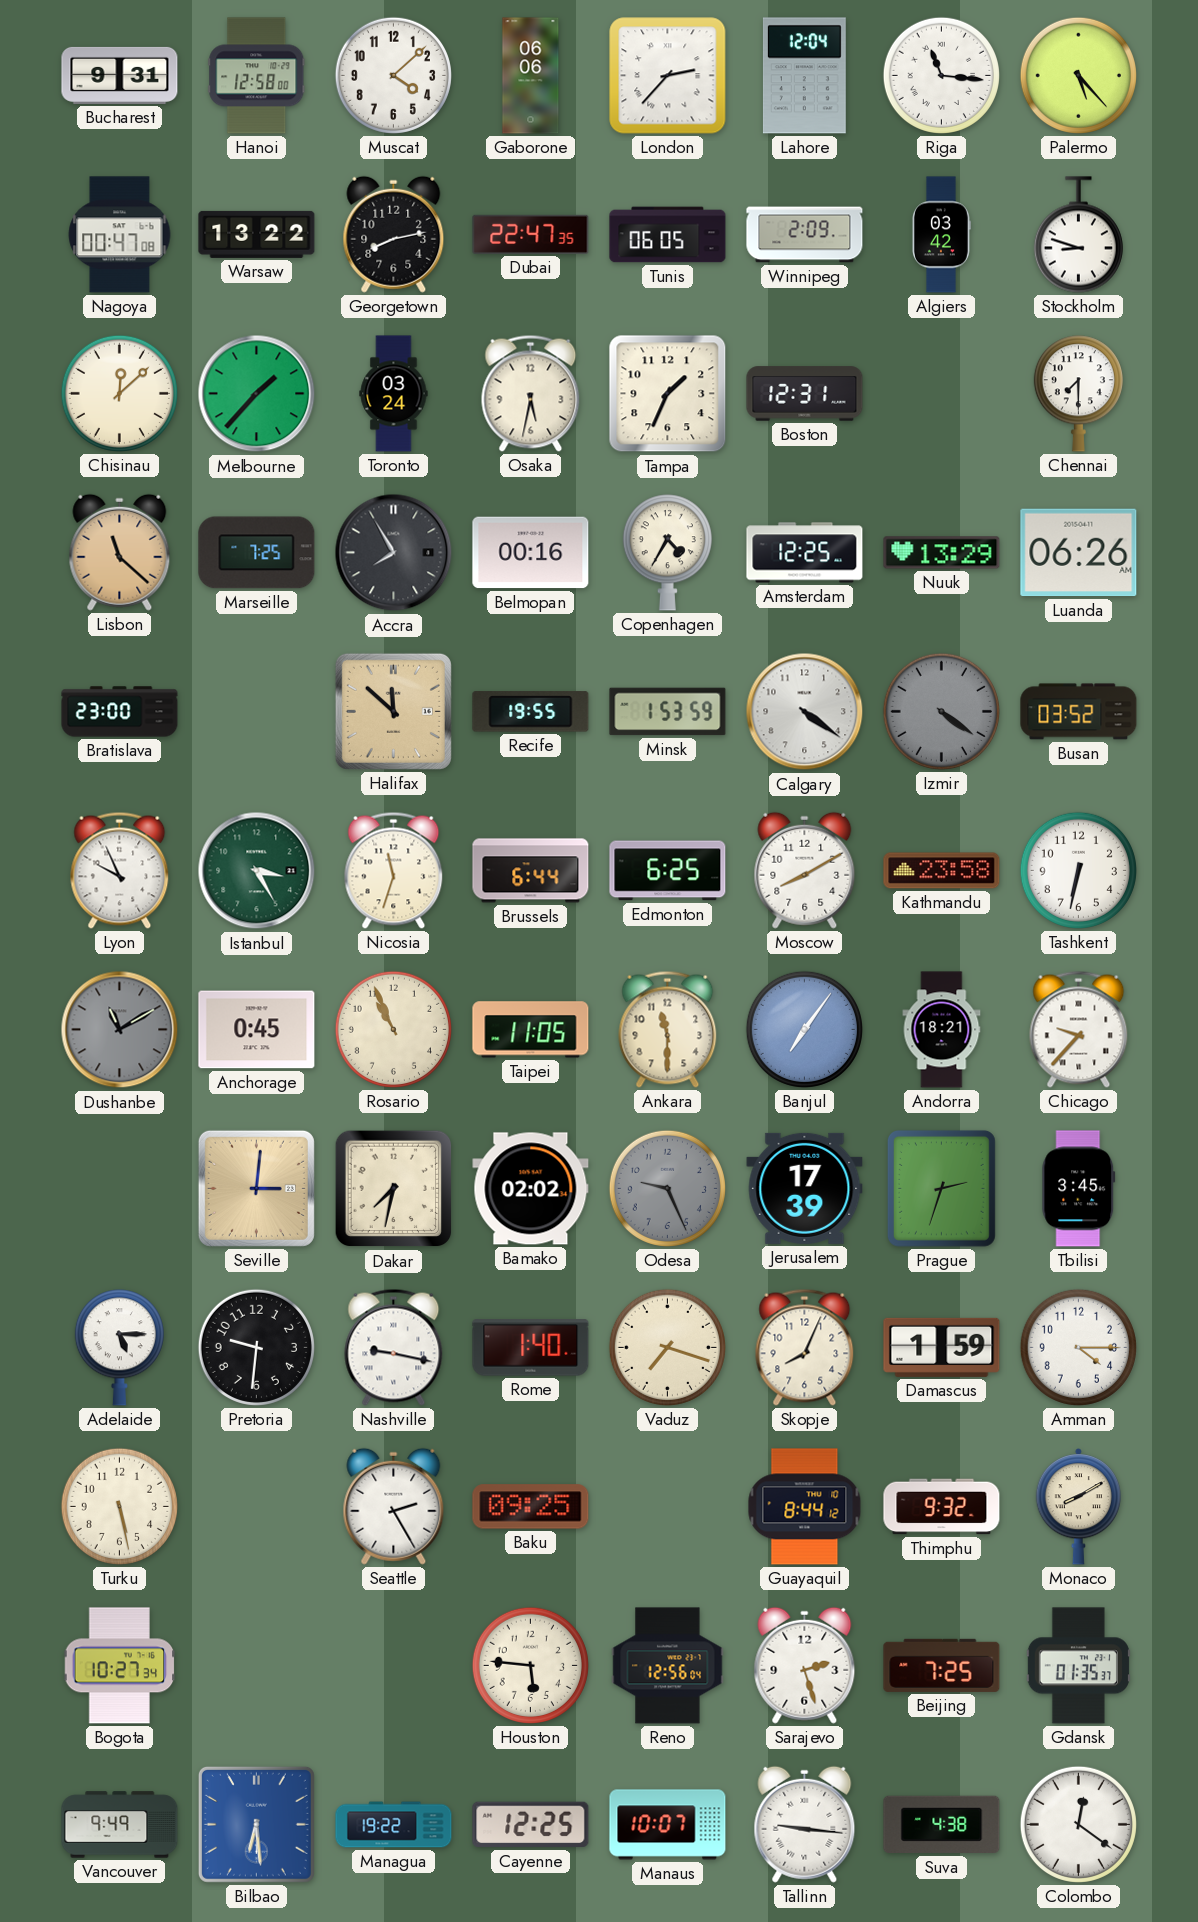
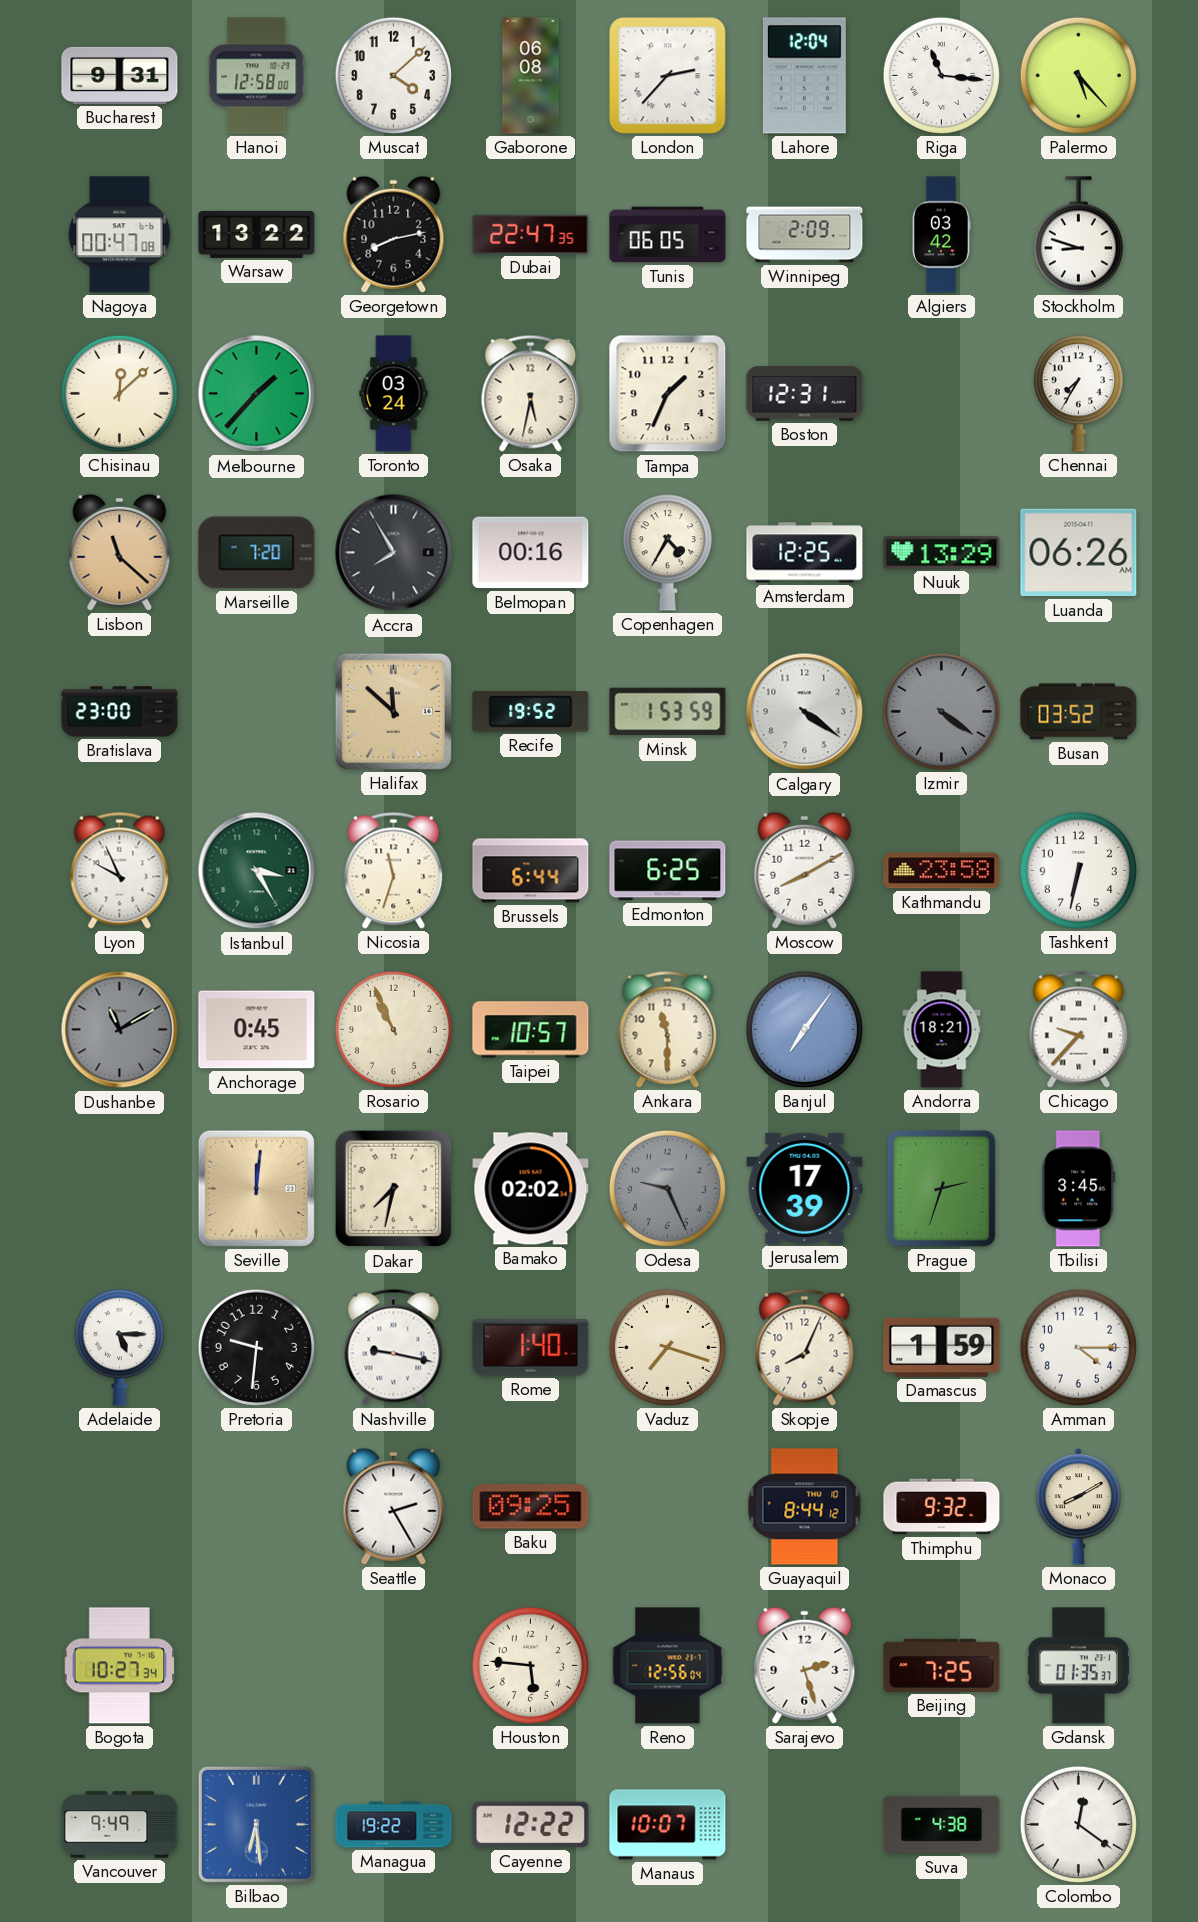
Gaborone: 06:06 -> 06:08 (531, 76)
Chennai: 7:30 -> 7:35 (1078, 394)
Marseille: 7:25 -> 7:20 (257, 553)
Recife: 19:55 -> 19:52 (531, 712)
Taipei: 11:05 -> 10:57 (531, 1030)
Seville: 3:01 -> 12:01 (256, 1188)
Turku: 5:28 -> none (119, 1506)
Cayenne: 12:25 -> 12:22 (531, 1825)
Tallinn: 9:16 -> none (805, 1824)
